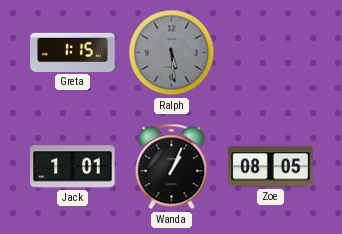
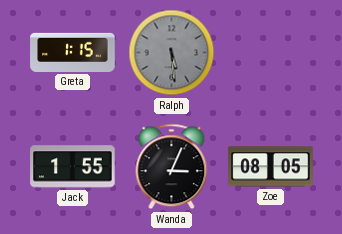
Jack: 1:01 -> 1:55 (73, 167)
Wanda: 1:04 -> 3:04 (172, 167)
